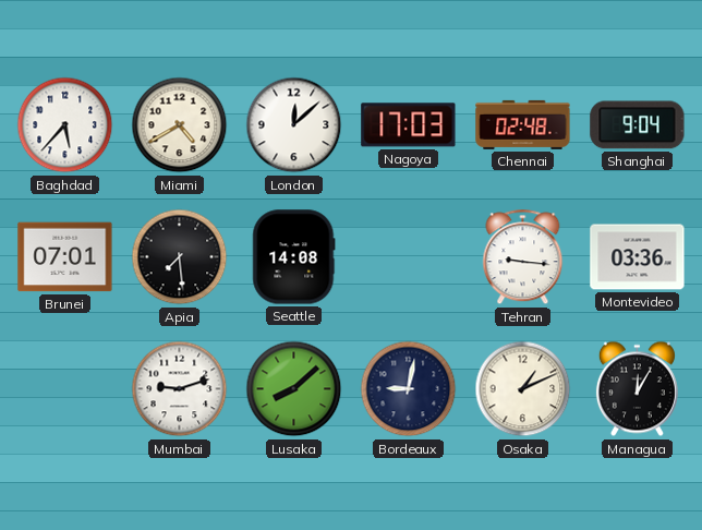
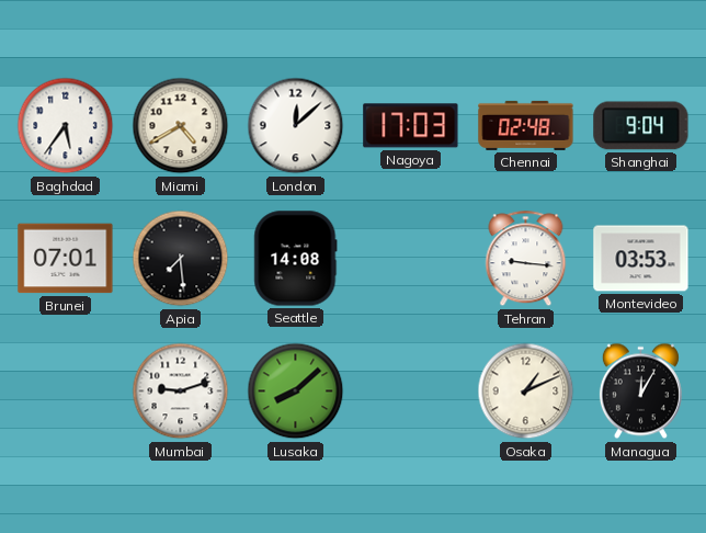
Baghdad: 5:37 -> 5:36 (66, 126)
Montevideo: 03:36 -> 03:53 (641, 259)
Bordeaux: 9:02 -> none (409, 389)
